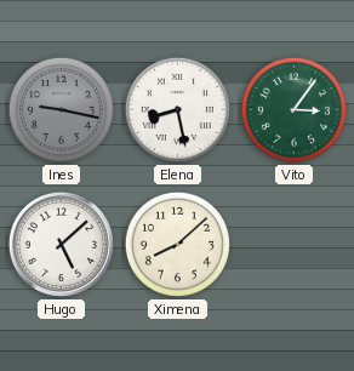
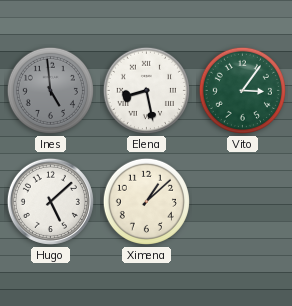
Ines: 9:17 -> 4:59 (50, 90)
Ximena: 8:08 -> 1:08 (146, 201)
